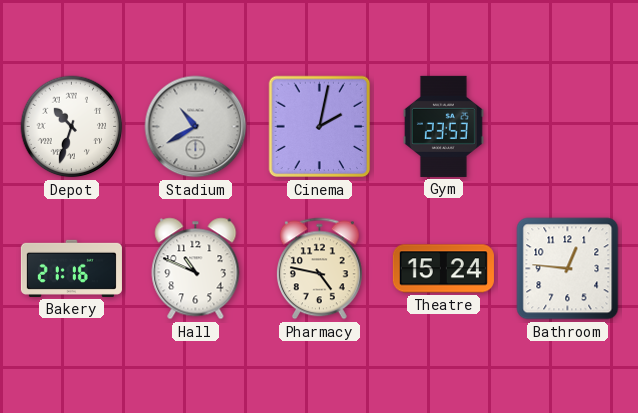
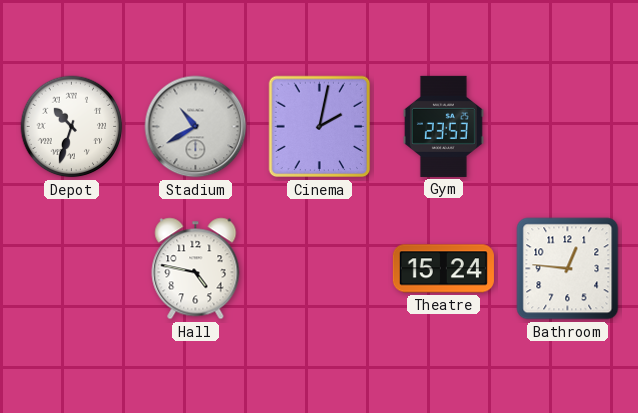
Bakery: 21:16 -> none (71, 268)
Hall: 10:49 -> 4:47 (196, 269)
Pharmacy: 4:47 -> none (319, 269)
